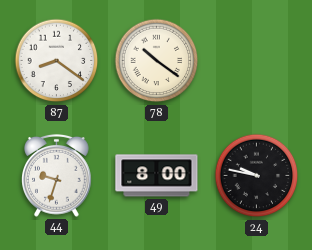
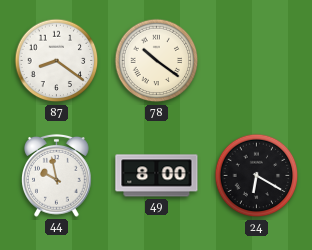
44: 9:33 -> 9:58 (57, 175)
24: 9:47 -> 6:20 (257, 176)
